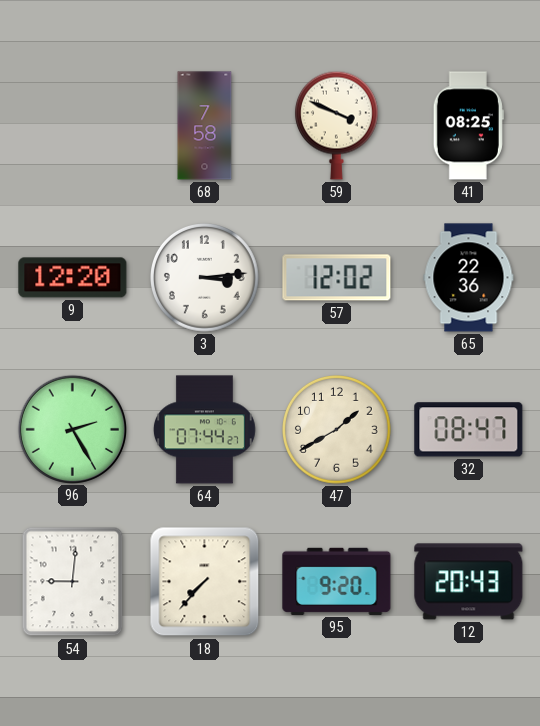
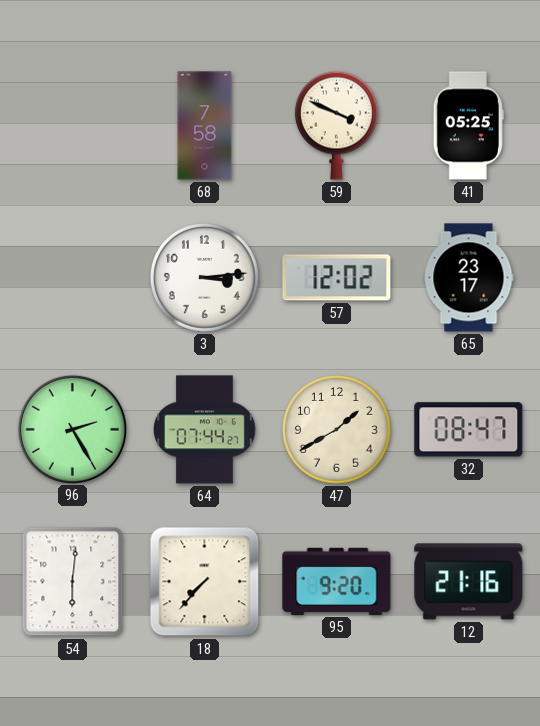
41: 08:25 -> 05:25 (468, 126)
9: 12:20 -> none (73, 278)
65: 22:36 -> 23:17 (469, 278)
54: 9:01 -> 6:01 (73, 582)
12: 20:43 -> 21:16 (469, 582)
